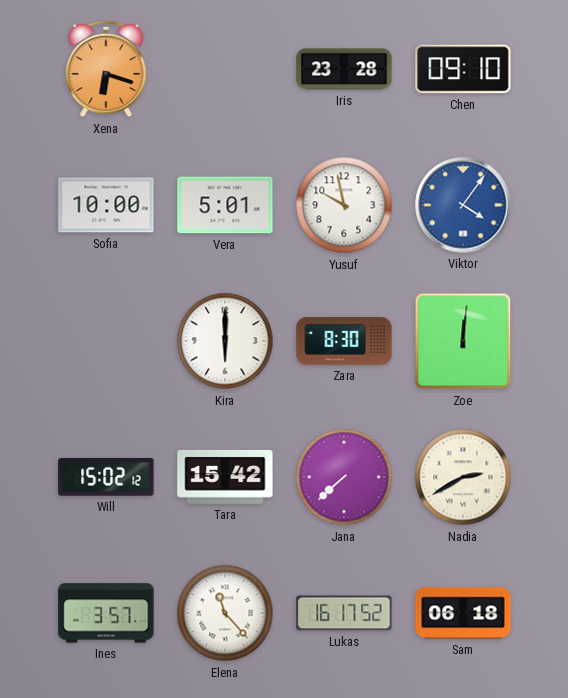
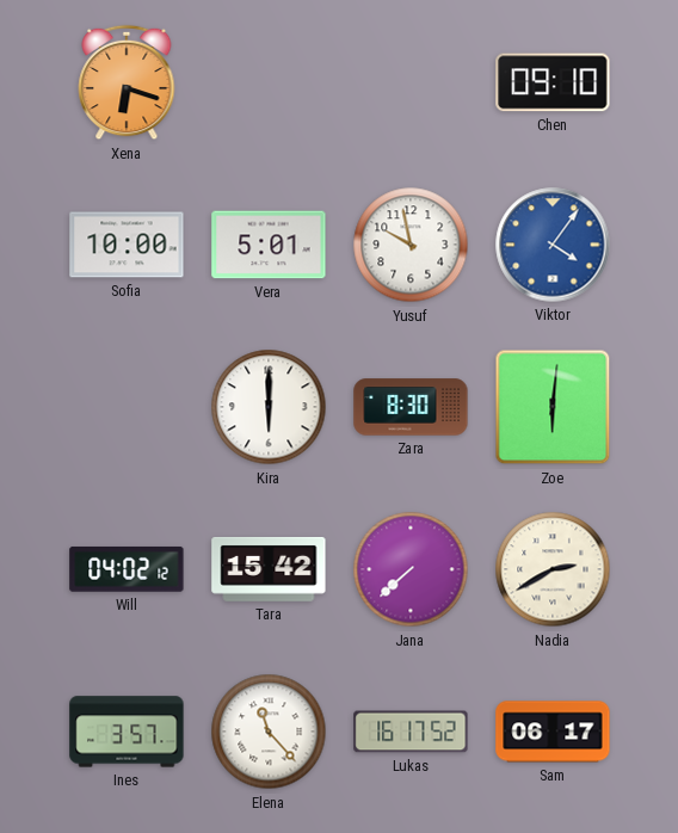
Iris: 23:28 -> none (344, 69)
Zoe: 12:01 -> 6:01 (553, 407)
Will: 15:02 -> 04:02 (127, 569)
Sam: 06:18 -> 06:17 (553, 732)
